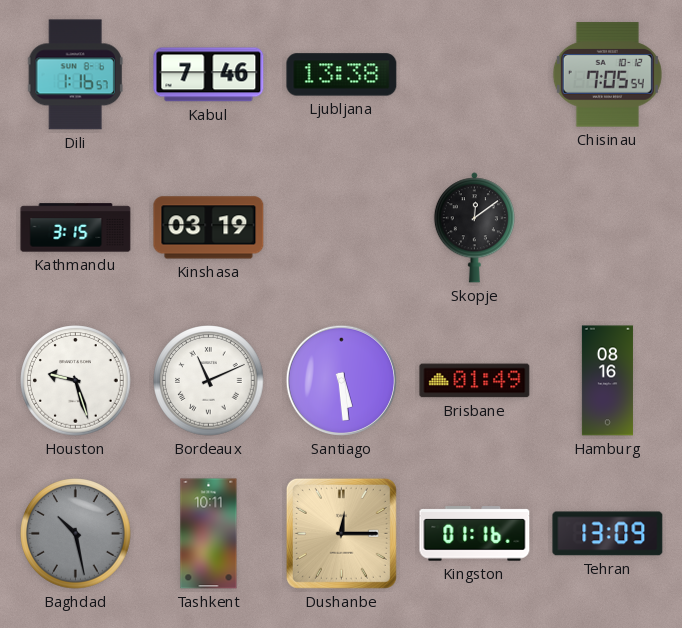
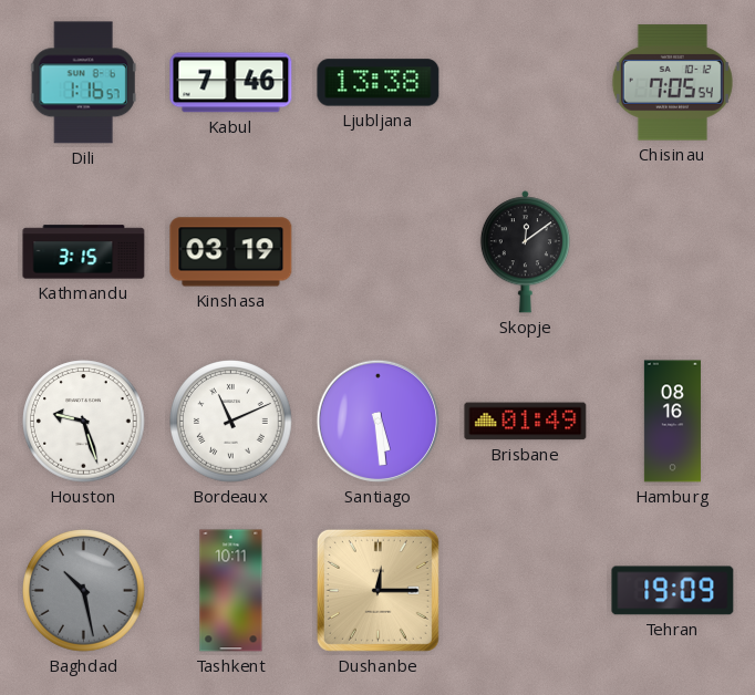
Kingston: 01:16 -> none (475, 534)
Tehran: 13:09 -> 19:09 (673, 591)
